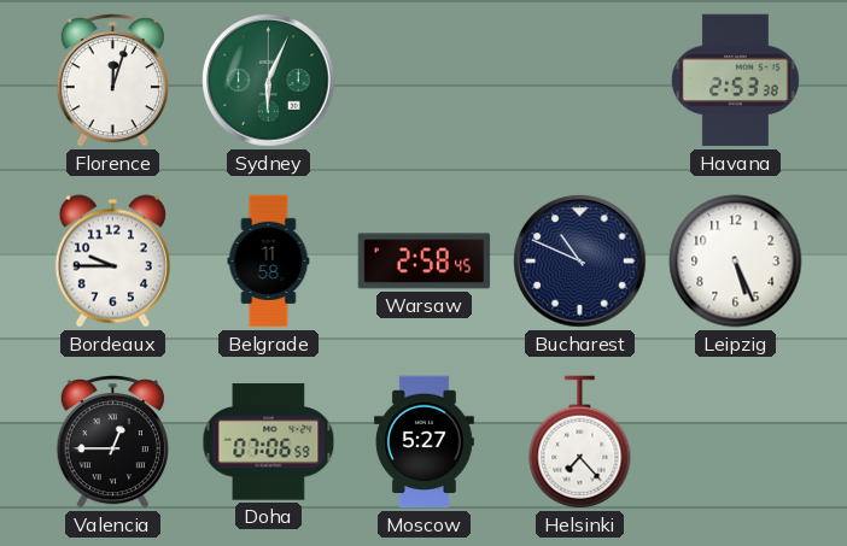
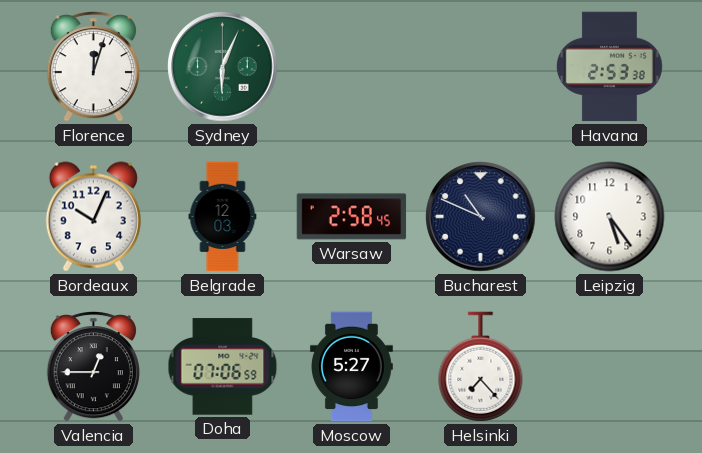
Bordeaux: 9:45 -> 10:04 (93, 217)
Belgrade: 11:58 -> 12:03 (223, 217)
Leipzig: 5:26 -> 5:24 (610, 217)
